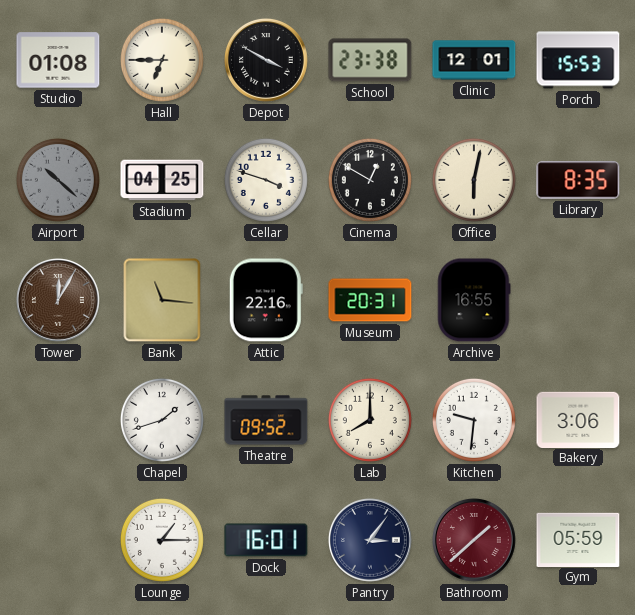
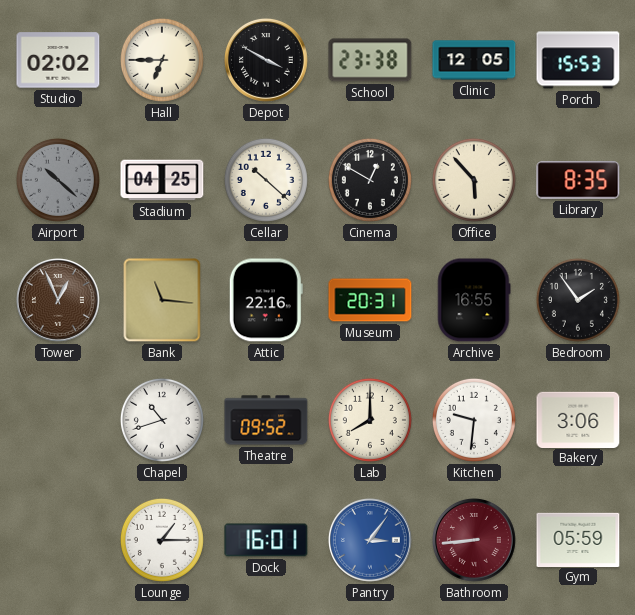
Studio: 01:08 -> 02:02 (58, 60)
Clinic: 12:01 -> 12:05 (474, 60)
Cellar: 3:48 -> 10:22 (266, 180)
Office: 6:02 -> 5:53 (474, 180)
Tower: 12:05 -> 12:56 (59, 301)
Bedroom: none -> 1:54 (578, 300)
Chapel: 1:42 -> 10:42 (162, 420)
Pantry dial: navy -> blue (371, 541)
Bathroom: 1:38 -> 8:44 (475, 541)
